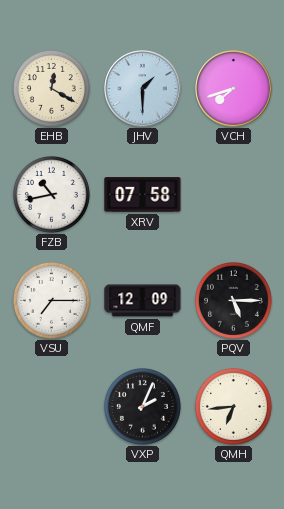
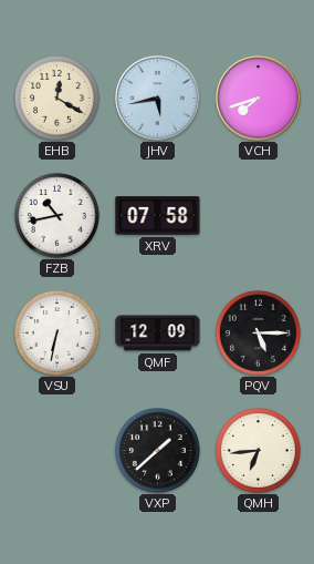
JHV: 1:30 -> 5:43 (158, 99)
VSU: 7:15 -> 6:32 (56, 332)
VXP: 2:04 -> 1:38 (157, 450)
